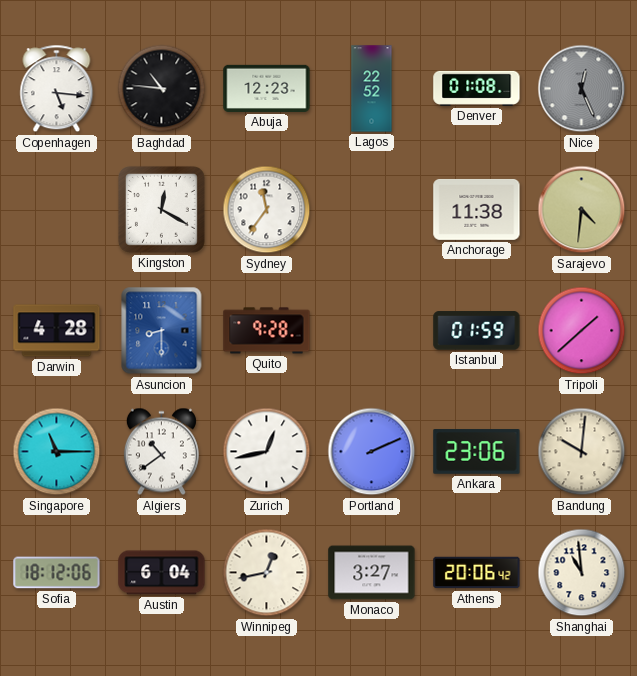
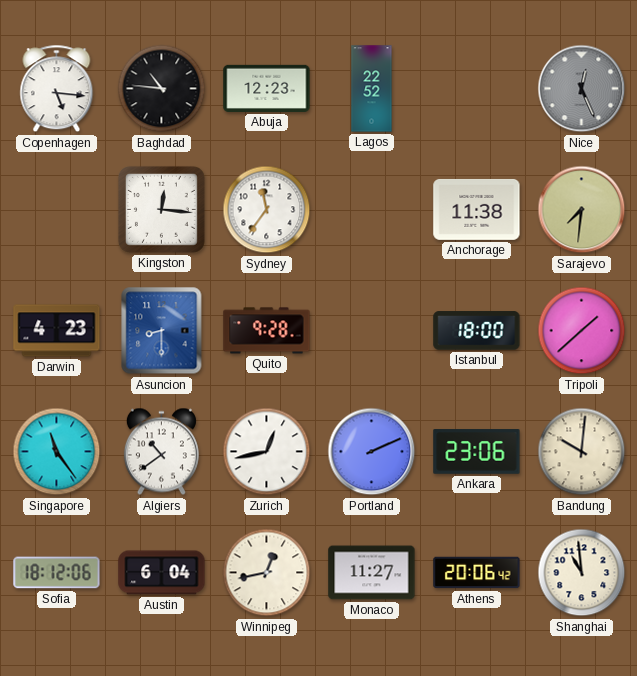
Denver: 01:08 -> none (477, 88)
Kingston: 12:20 -> 12:16 (161, 209)
Sarajevo: 4:31 -> 7:31 (582, 210)
Darwin: 4:28 -> 4:23 (57, 331)
Istanbul: 01:59 -> 18:00 (477, 331)
Singapore: 11:15 -> 11:24 (57, 452)
Monaco: 3:27 -> 11:27 (372, 573)
